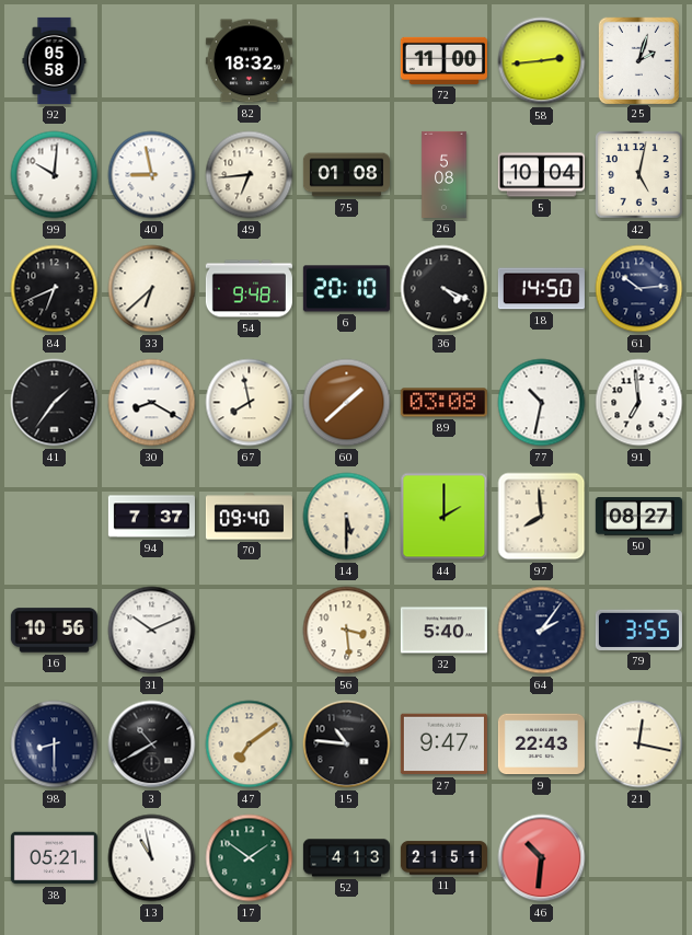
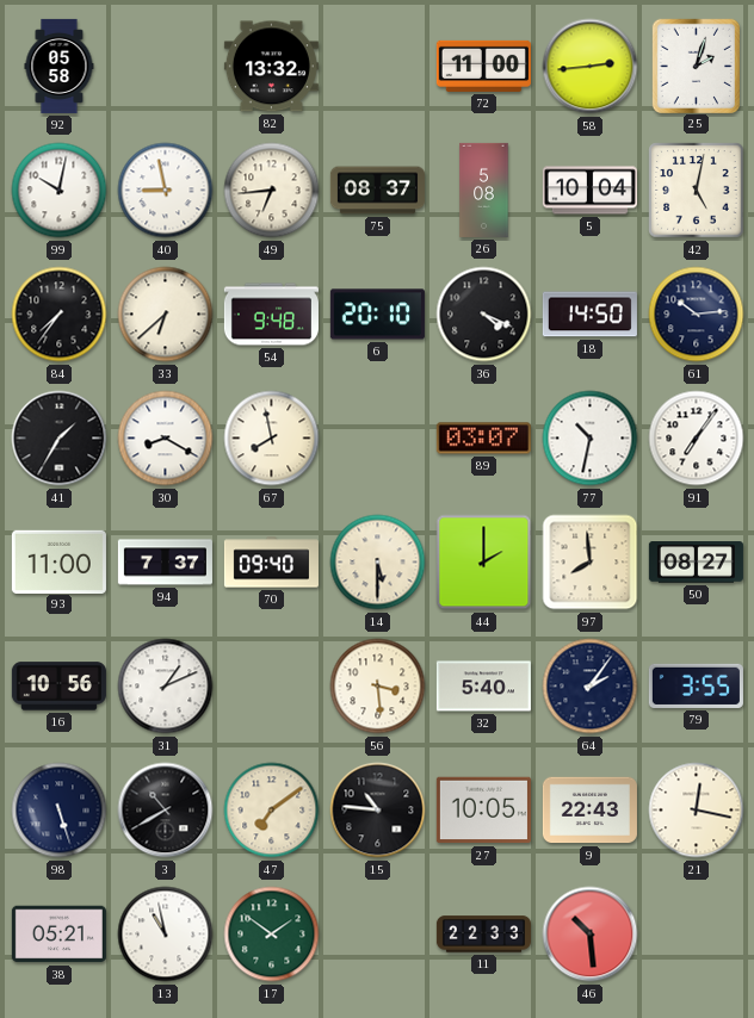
82: 18:32 -> 13:32 (271, 67)
99: 10:01 -> 10:02 (60, 191)
75: 01:08 -> 08:37 (377, 191)
84: 6:41 -> 7:36 (60, 315)
41: 1:36 -> 1:35 (60, 439)
60: 1:38 -> none (347, 403)
89: 03:08 -> 03:07 (483, 439)
91: 6:59 -> 7:06 (697, 439)
93: none -> 11:00 (58, 561)
31: 10:11 -> 1:11 (166, 687)
98: 8:30 -> 5:27 (60, 811)
27: 9:47 -> 10:05 (483, 811)
52: 4:13 -> none (346, 858)
11: 21:51 -> 22:33 (483, 935)
46: 10:31 -> 10:29 (591, 935)
